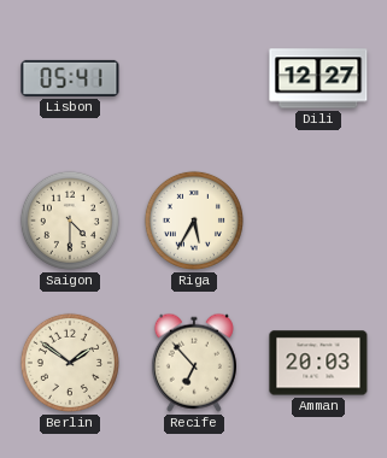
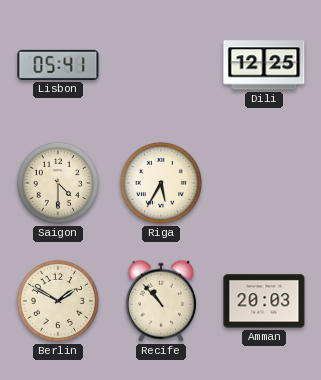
Dili: 12:27 -> 12:25 (264, 65)
Berlin: 1:51 -> 1:50 (58, 301)
Recife: 6:53 -> 10:53 (161, 301)
